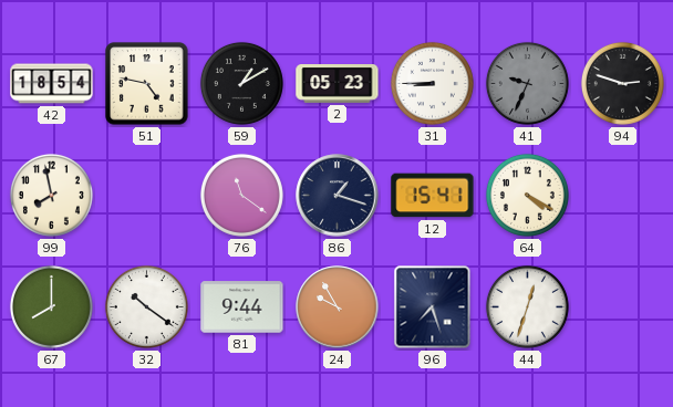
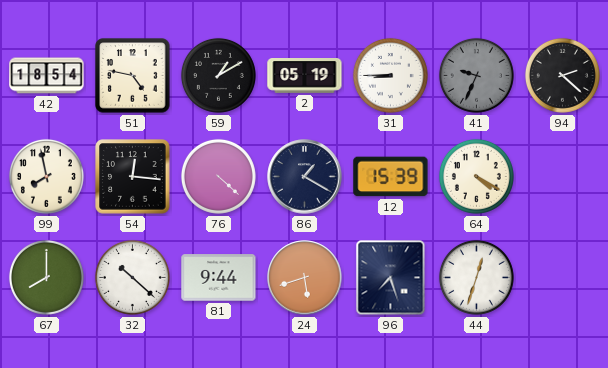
2: 05:23 -> 05:19 (305, 76)
94: 2:48 -> 2:22 (562, 75)
54: none -> 12:16 (133, 177)
76: 11:21 -> 4:22 (218, 176)
86: 1:18 -> 1:20 (305, 177)
12: 15:41 -> 15:39 (391, 177)
32: 10:21 -> 10:22 (132, 277)
24: 9:55 -> 5:42 (305, 278)
